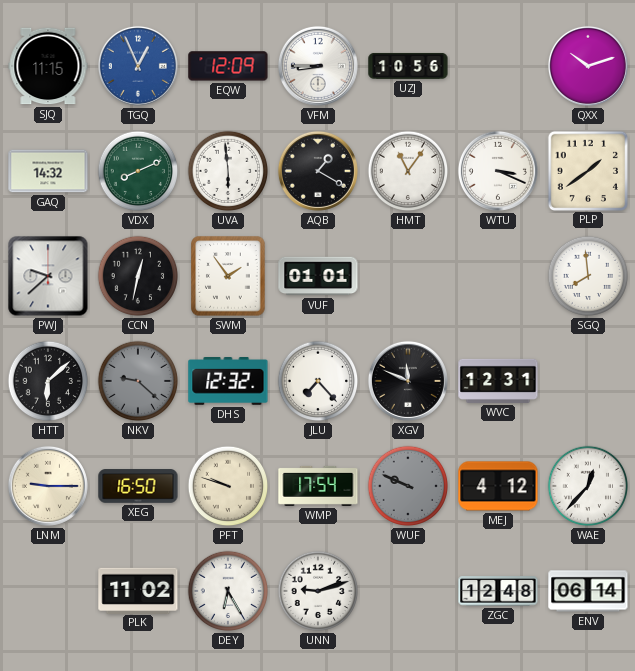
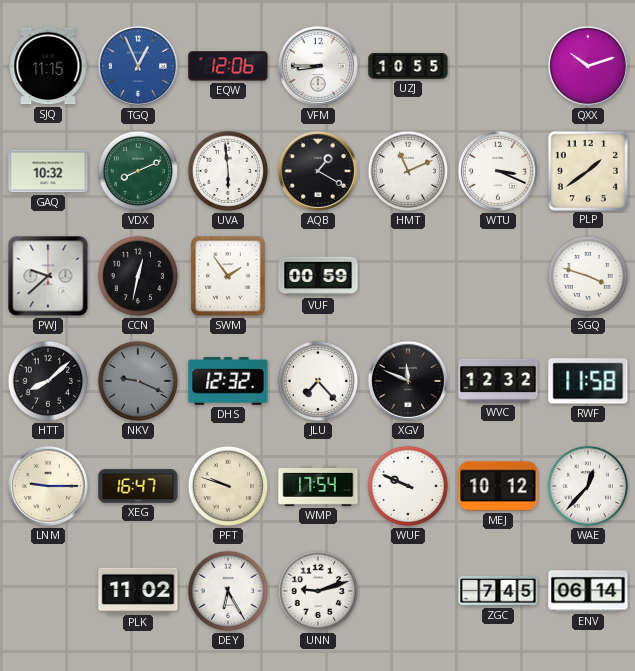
EQW: 12:09 -> 12:06 (228, 66)
UZJ: 10:56 -> 10:55 (408, 66)
GAQ: 14:32 -> 10:32 (48, 171)
HMT: 11:06 -> 11:11 (408, 171)
VUF: 01:01 -> 00:59 (318, 276)
SGQ: 7:59 -> 3:48 (588, 276)
HTT: 6:08 -> 8:08 (48, 381)
NKV: 9:22 -> 9:19 (138, 381)
WVC: 12:31 -> 12:32 (498, 381)
RWF: none -> 11:58 (588, 381)
XEG: 16:50 -> 16:47 (138, 486)
WUF dial: grey -> white (408, 486)
MEJ: 4:12 -> 10:12 (498, 486)
ZGC: 12:48 -> 7:45 (498, 591)
